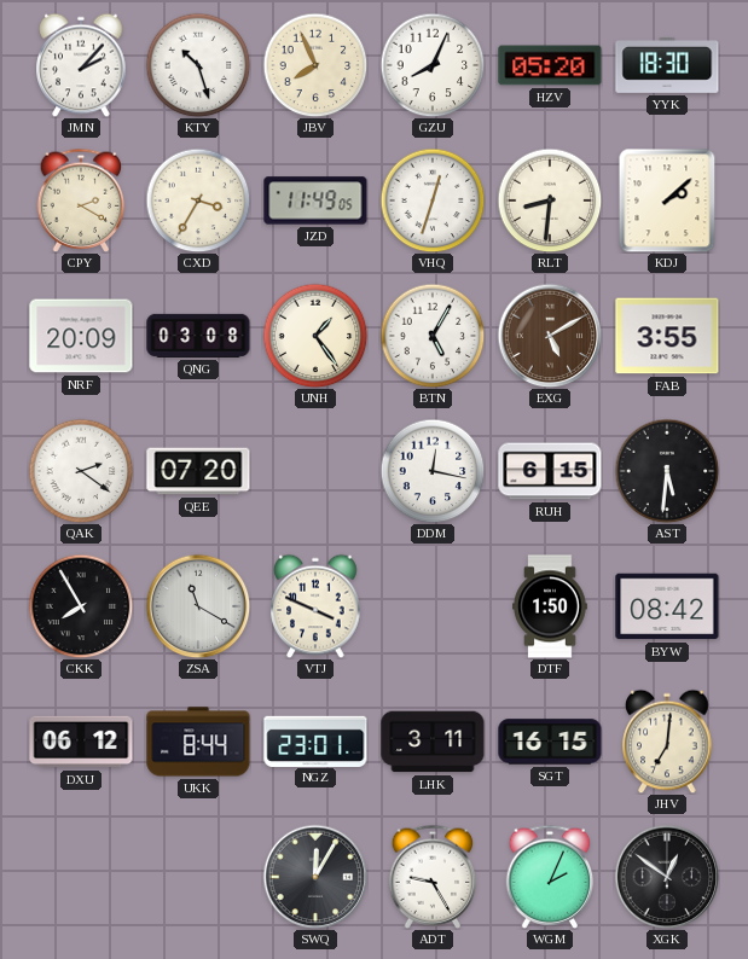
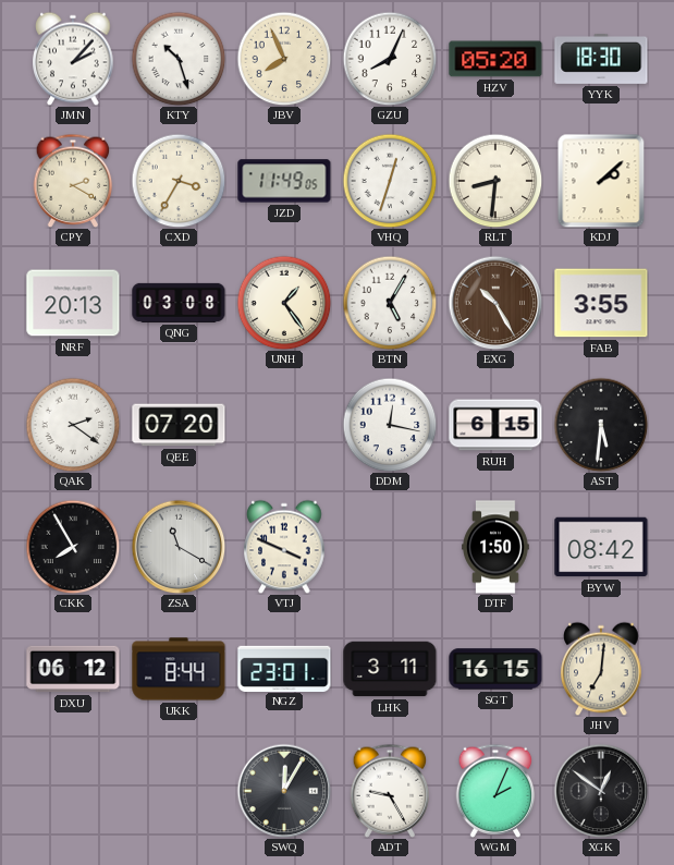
NRF: 20:09 -> 20:13 (73, 303)
EXG: 5:10 -> 10:25 (495, 303)
